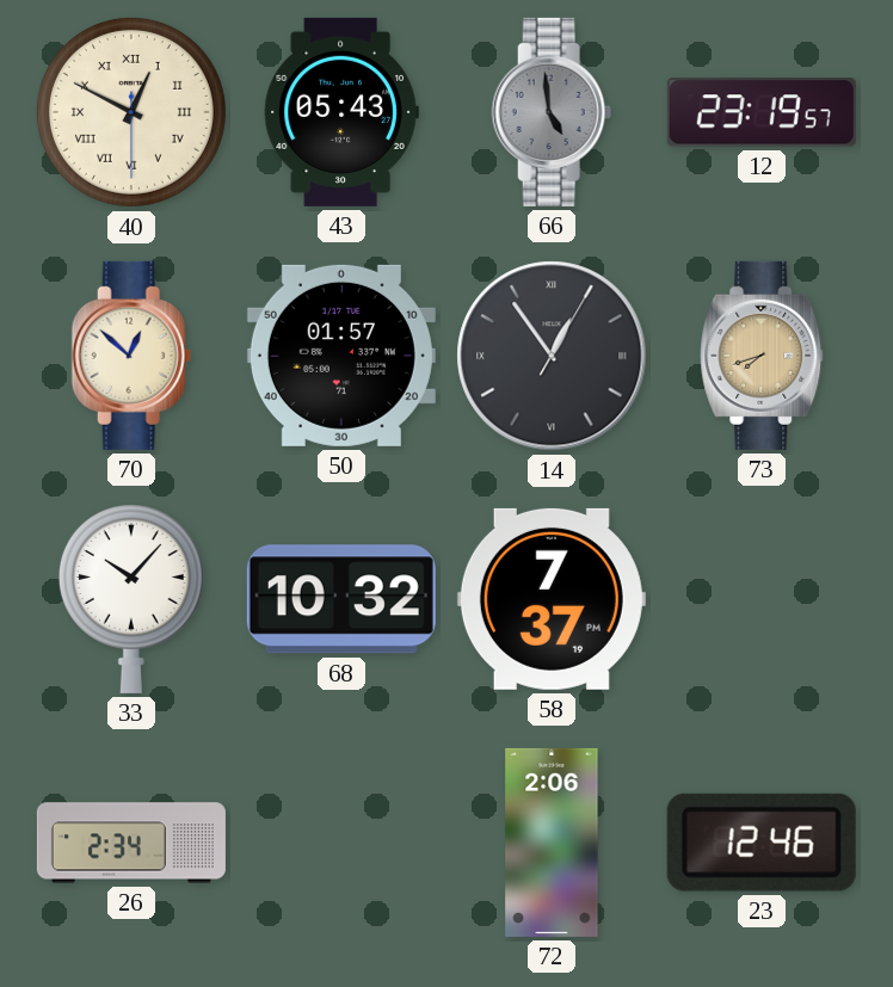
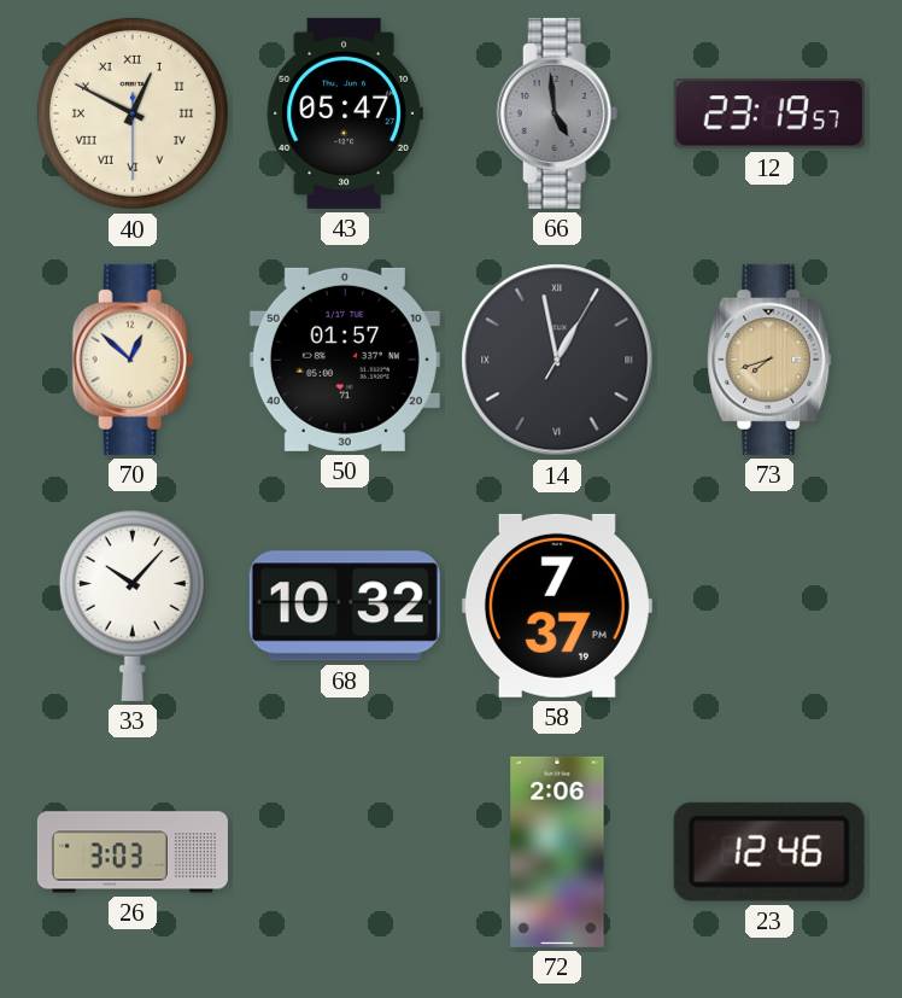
43: 05:43 -> 05:47 (345, 113)
14: 12:54 -> 12:58 (557, 360)
26: 2:34 -> 3:03 (133, 852)
